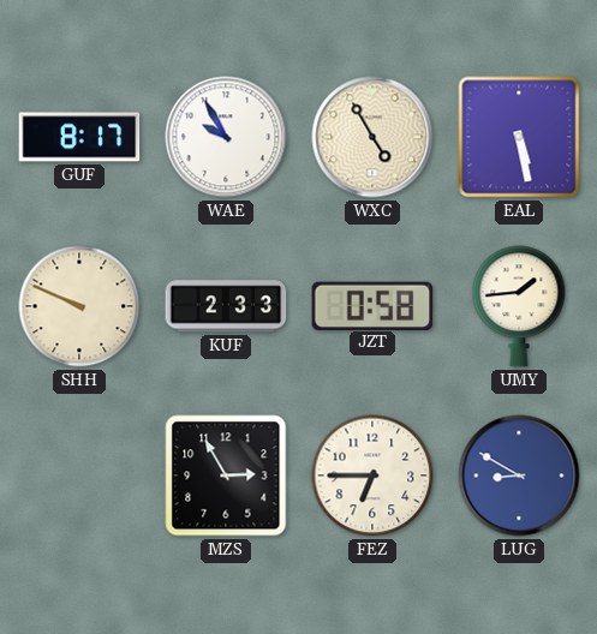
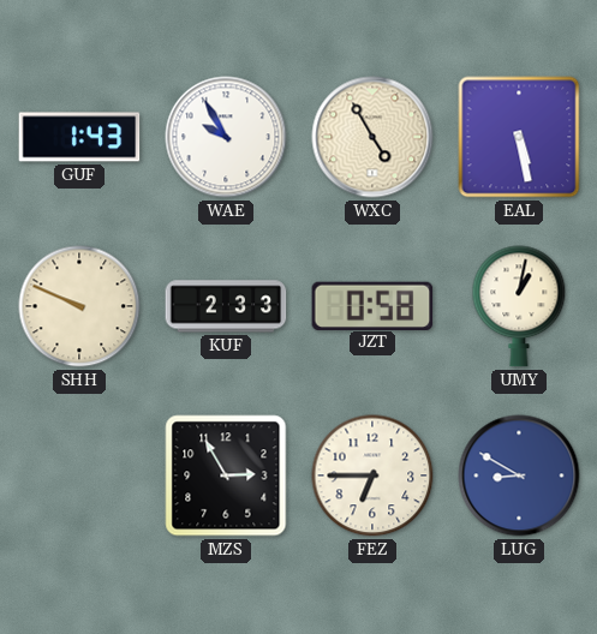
GUF: 8:17 -> 1:43 (79, 137)
UMY: 1:44 -> 1:02 (519, 306)
